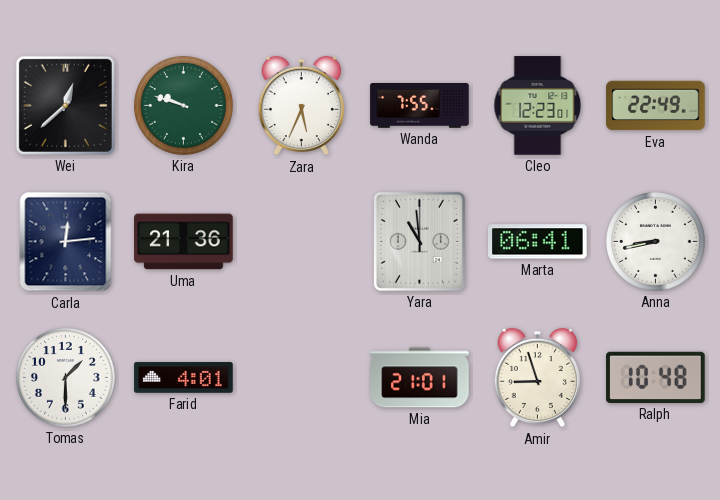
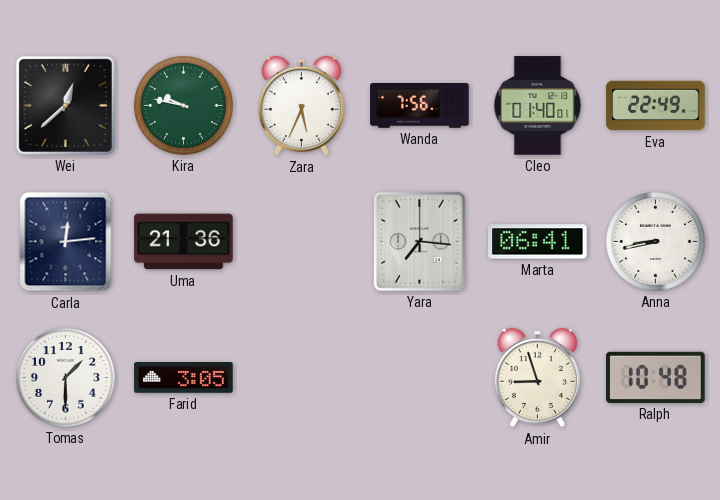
Kira: 9:48 -> 9:47 (184, 106)
Wanda: 7:55 -> 7:56 (420, 106)
Cleo: 12:23 -> 01:40 (538, 106)
Yara: 10:59 -> 7:16 (419, 241)
Farid: 4:01 -> 3:05 (184, 378)
Mia: 21:01 -> none (420, 378)
